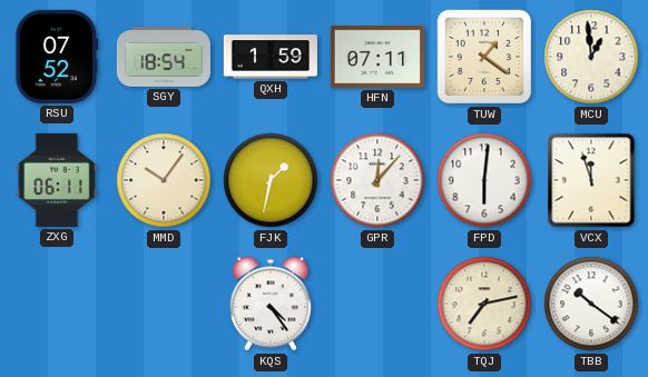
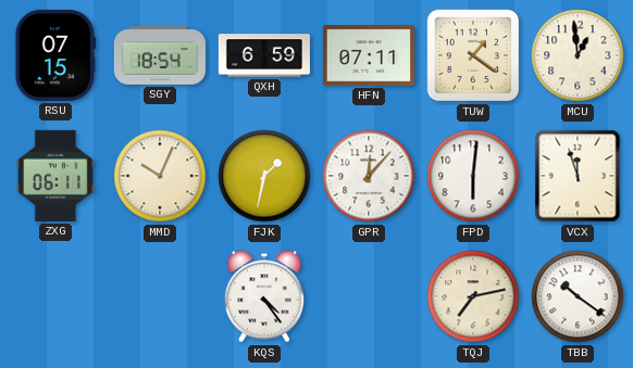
RSU: 07:52 -> 07:15 (55, 55)
QXH: 1:59 -> 6:59 (264, 55)
MMD: 10:06 -> 10:04 (160, 176)
